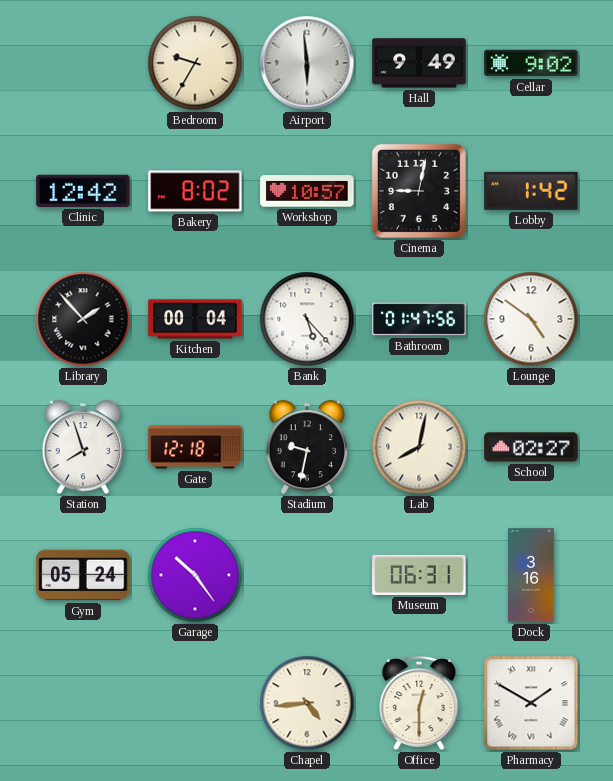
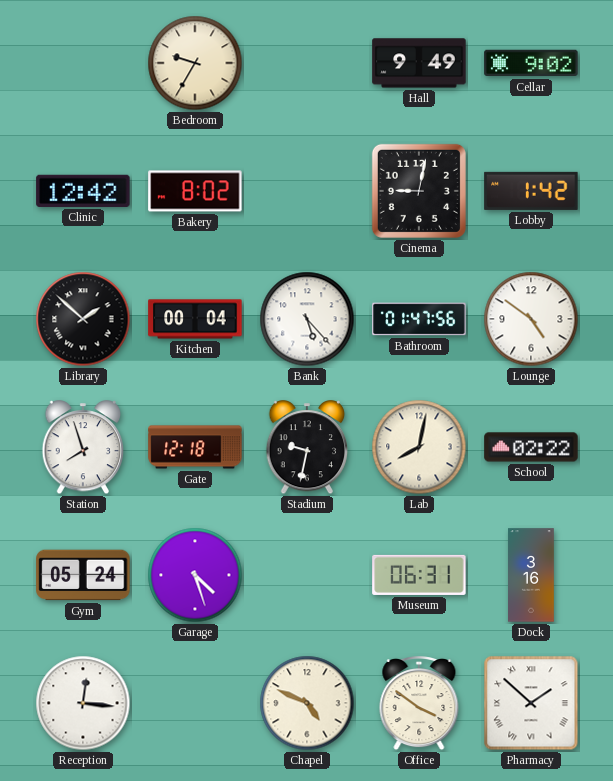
Airport: 5:59 -> none (307, 63)
Workshop: 10:57 -> none (307, 191)
Library: 1:53 -> 1:52 (83, 319)
School: 02:27 -> 02:22 (531, 447)
Garage: 10:24 -> 4:27 (195, 575)
Reception: none -> 12:16 (83, 703)
Chapel: 4:44 -> 4:49 (307, 703)
Office: 12:30 -> 3:51 (419, 704)
Pharmacy: 1:50 -> 1:52 (531, 703)
